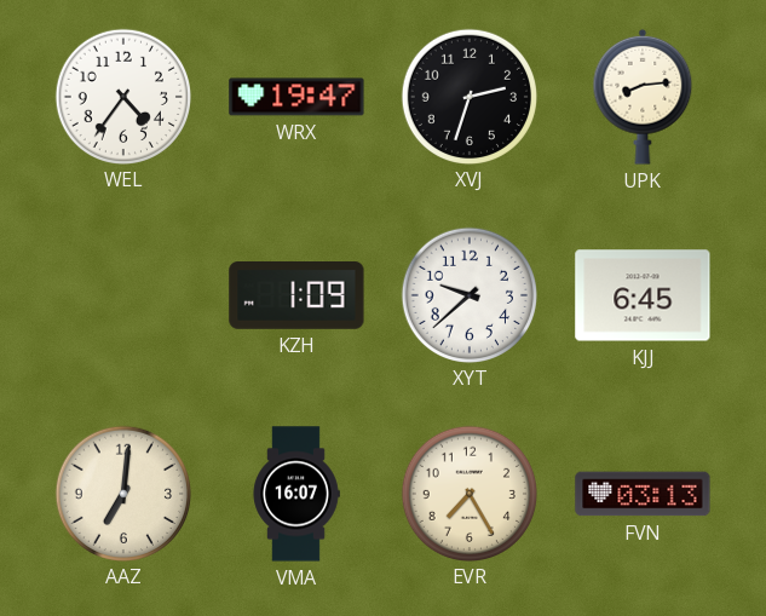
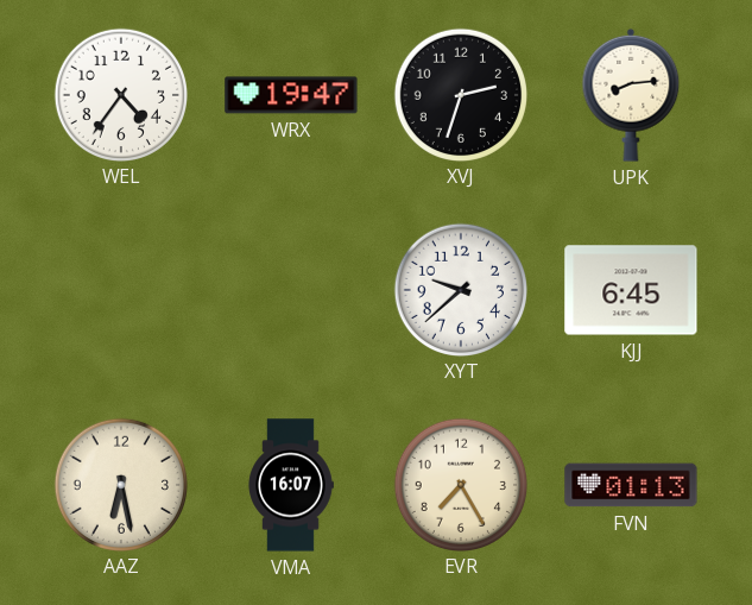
KZH: 1:09 -> none (296, 297)
AAZ: 7:01 -> 6:28 (120, 484)
FVN: 03:13 -> 01:13 (631, 485)
